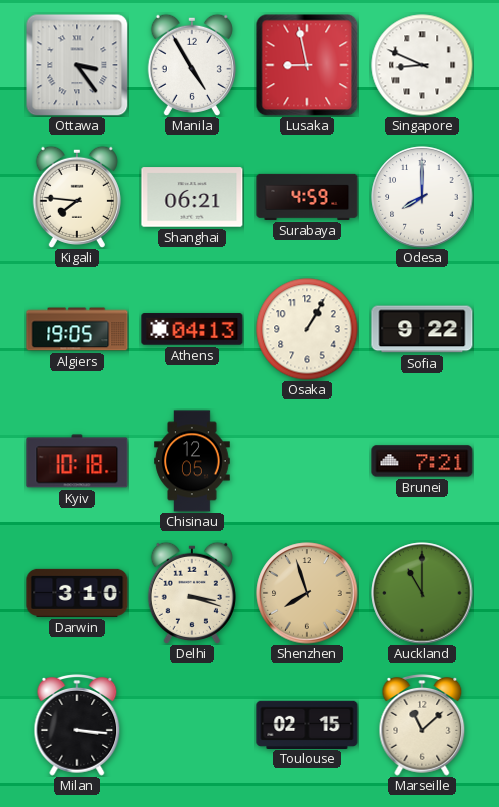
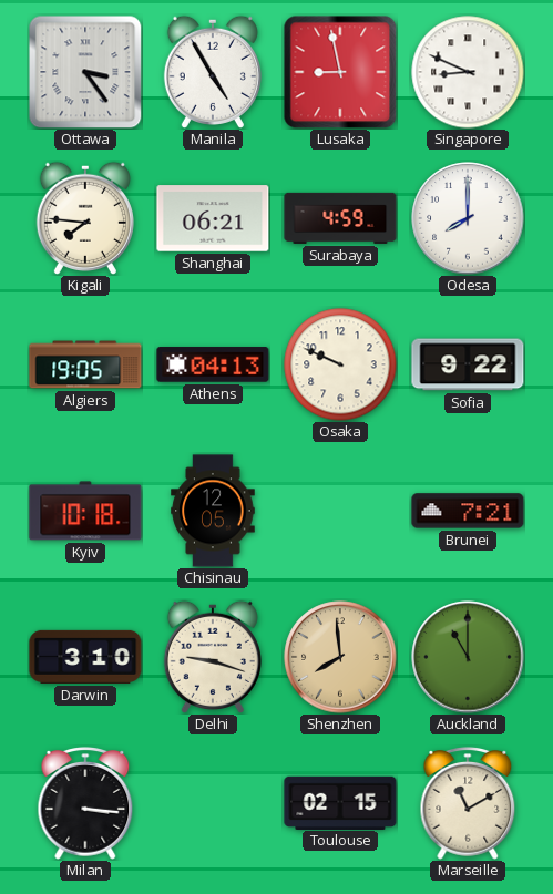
Osaka: 1:05 -> 9:49 (340, 364)
Delhi: 3:18 -> 9:18 (213, 657)
Shenzhen: 7:57 -> 7:59 (340, 657)
Marseille: 11:08 -> 11:10 (468, 804)
